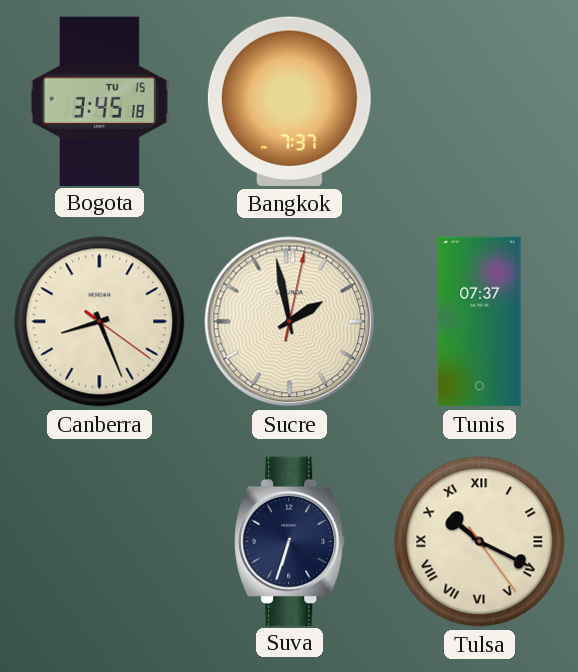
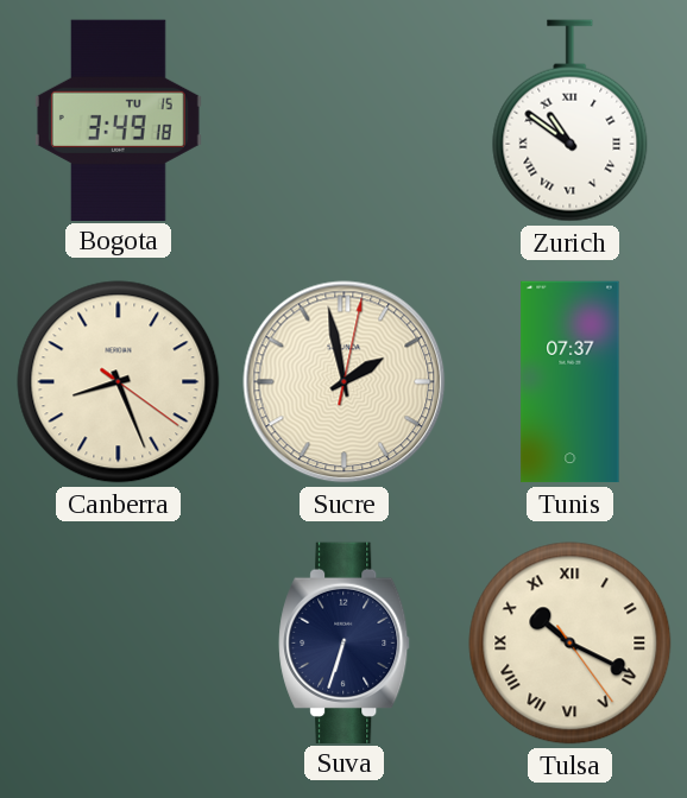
Bogota: 3:45 -> 3:49 (118, 120)
Bangkok: 7:37 -> none (289, 101)
Zurich: none -> 10:51 (571, 121)
